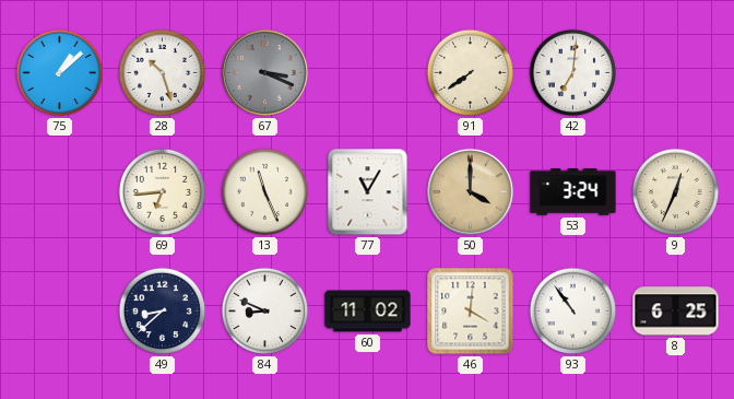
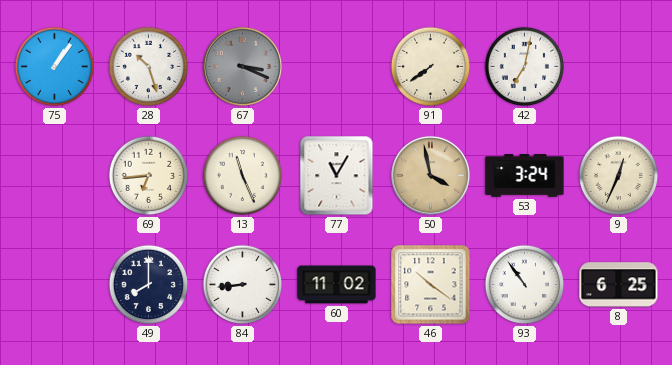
75: 1:08 -> 1:06 (55, 67)
42: 7:01 -> 7:02 (525, 67)
50: 4:00 -> 3:58 (430, 175)
49: 8:38 -> 8:00 (149, 285)
84: 8:49 -> 8:44 (243, 285)
46: 4:01 -> 10:21 (431, 285)
